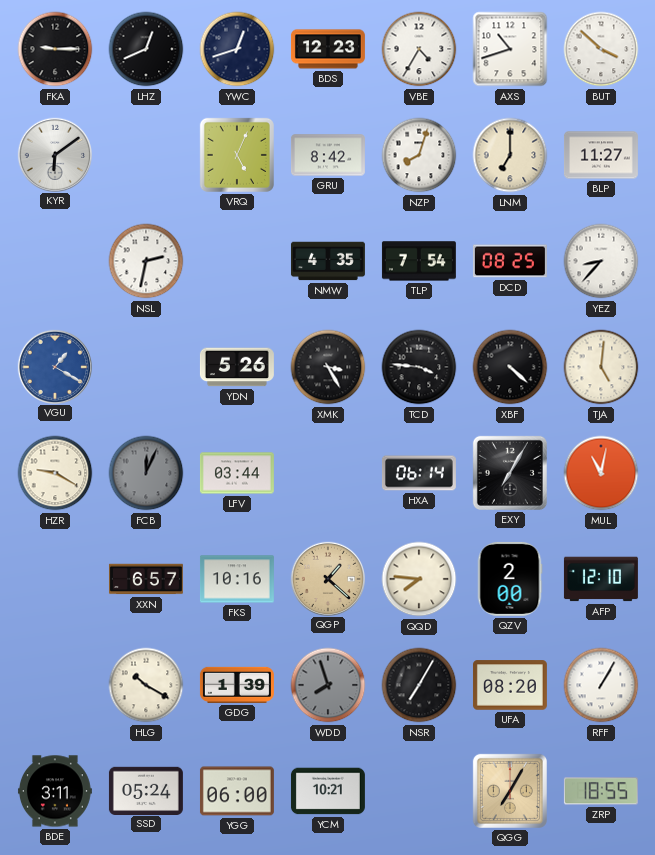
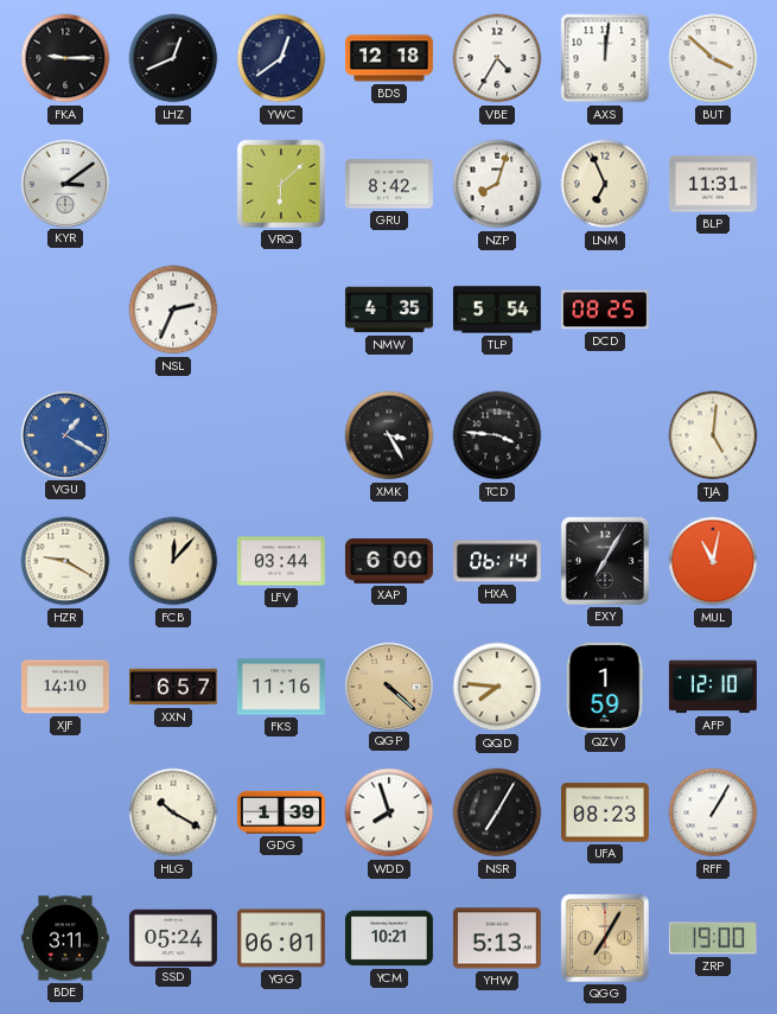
YWC: 12:42 -> 12:39 (281, 58)
BDS: 12:23 -> 12:18 (389, 58)
AXS: 10:42 -> 12:01 (605, 58)
KYR: 6:09 -> 3:09 (64, 183)
VRQ: 5:04 -> 6:08 (281, 184)
LNM: 7:00 -> 6:56 (605, 184)
BLP: 11:27 -> 11:31 (713, 184)
NSL: 2:32 -> 2:34 (173, 310)
TLP: 7:54 -> 5:54 (497, 310)
YEZ: 8:37 -> none (601, 261)
YDN: 5:26 -> none (237, 367)
XBF: 4:22 -> none (510, 367)
FCB: 12:04 -> 12:07 (173, 561)
FCB dial: grey -> cream (173, 561)
XAP: none -> 6:00 (389, 562)
XJF: none -> 14:10 (65, 687)
FKS: 10:16 -> 11:16 (281, 687)
QGP: 1:22 -> 4:22 (388, 685)
QZV: 2:00 -> 1:59 (605, 687)
WDD dial: grey -> white (389, 812)
UFA: 08:20 -> 08:23 (605, 812)
YGG: 06:00 -> 06:01 (281, 938)
YHW: none -> 5:13 (497, 938)
ZRP: 18:55 -> 19:00 (713, 938)
